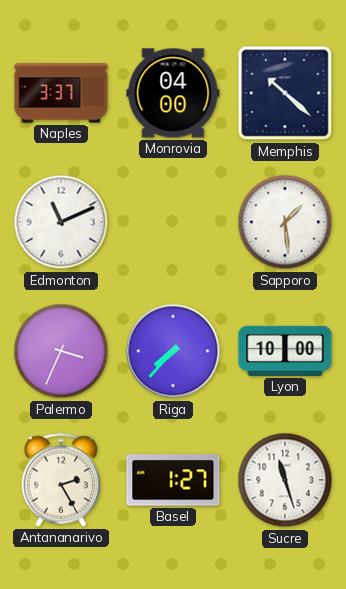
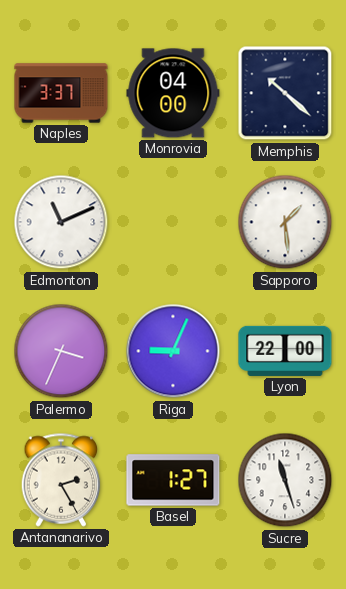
Riga: 7:37 -> 9:04 (173, 351)
Lyon: 10:00 -> 22:00 (285, 351)
